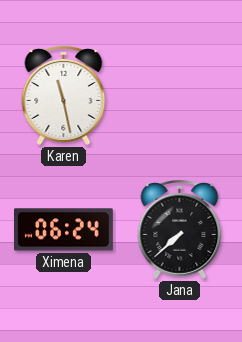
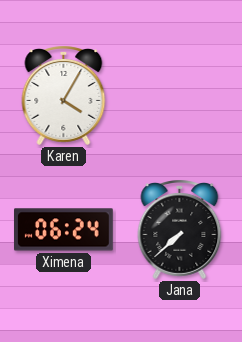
Karen: 11:28 -> 4:05 (64, 96)
